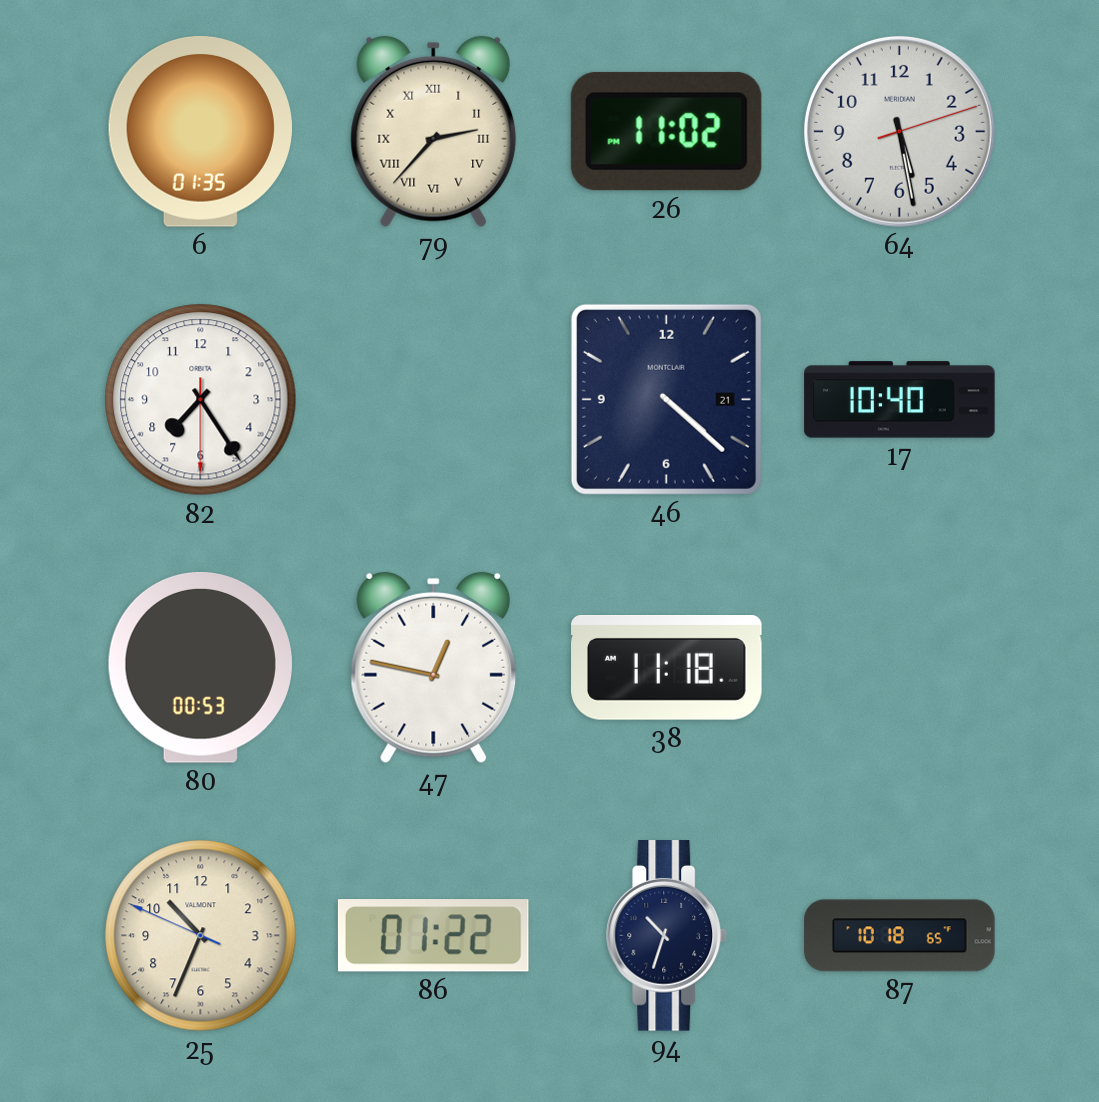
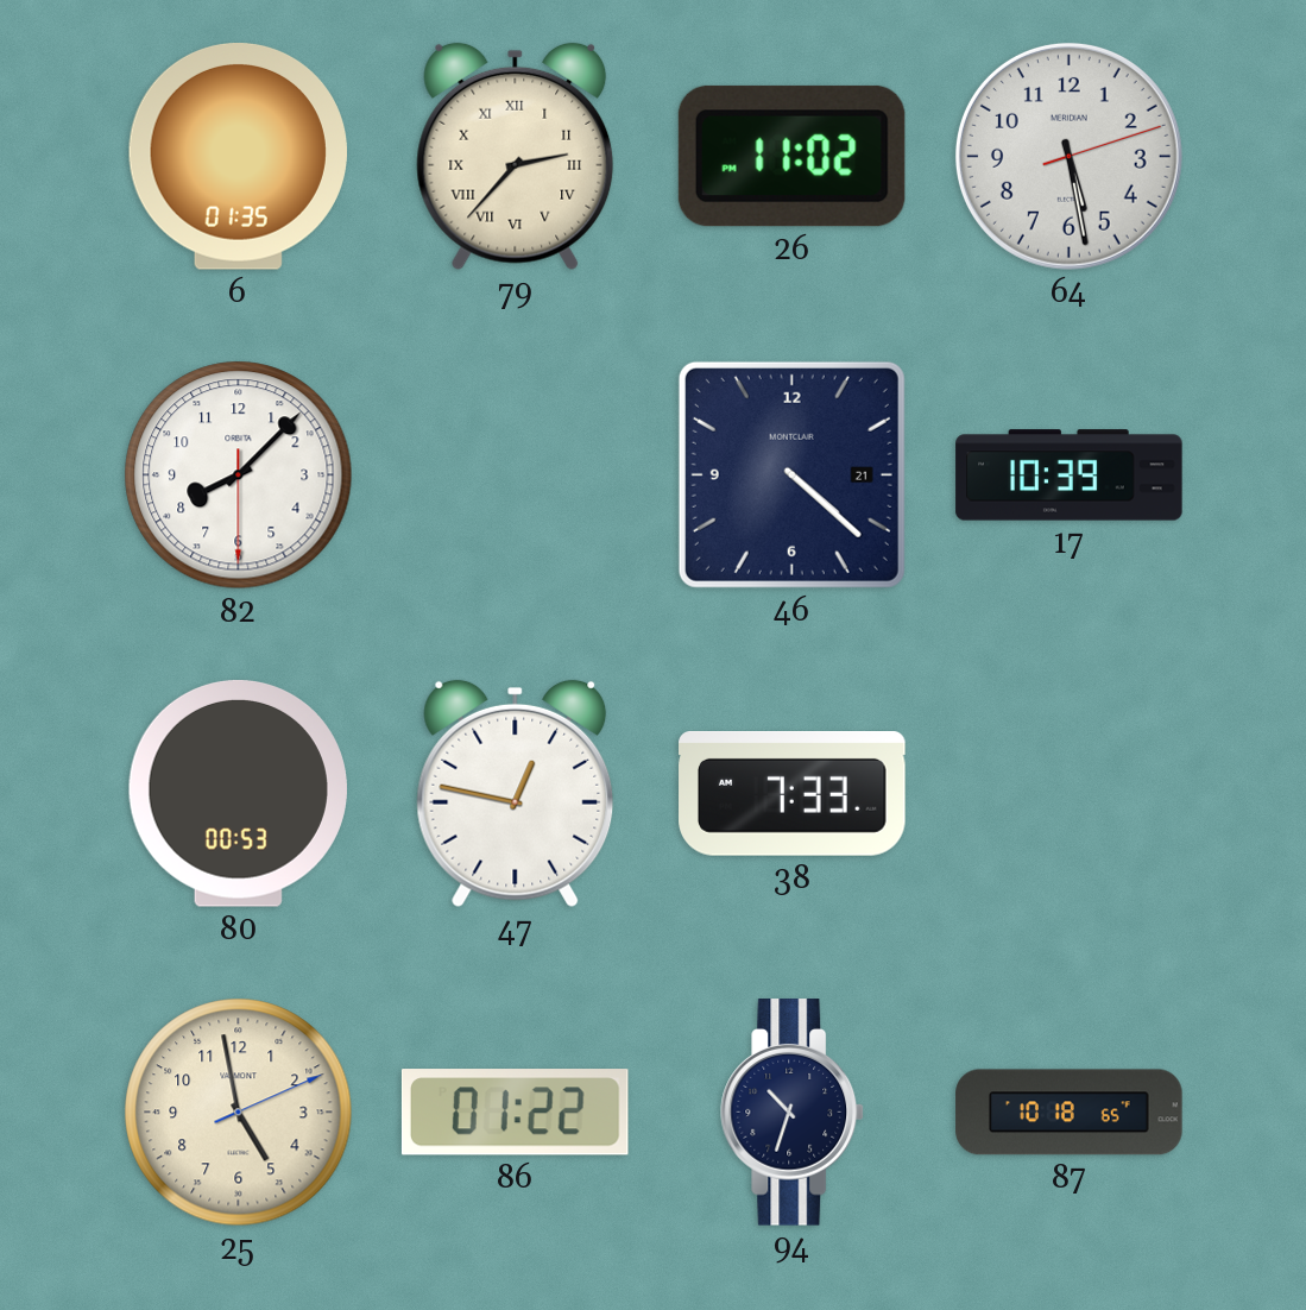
82: 7:24 -> 8:07 (239, 475)
17: 10:40 -> 10:39 (1070, 475)
38: 11:18 -> 7:33 (793, 794)
25: 10:33 -> 4:58 (239, 1113)
